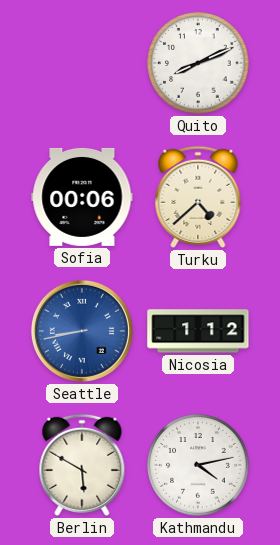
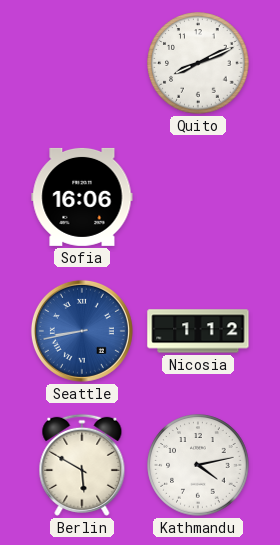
Sofia: 00:06 -> 16:06 (82, 197)
Turku: 4:38 -> none (198, 197)
